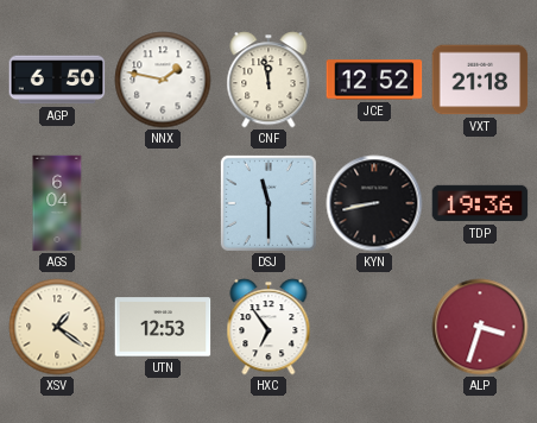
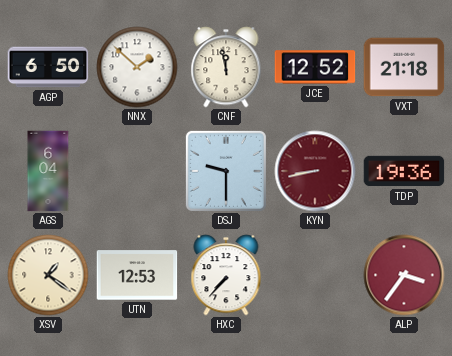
NNX: 1:47 -> 1:52 (137, 67)
DSJ: 11:30 -> 9:30 (226, 171)
KYN dial: black -> burgundy (315, 171)
HXC: 6:54 -> 7:37 (226, 275)
ALP: 3:33 -> 3:36 (404, 275)
